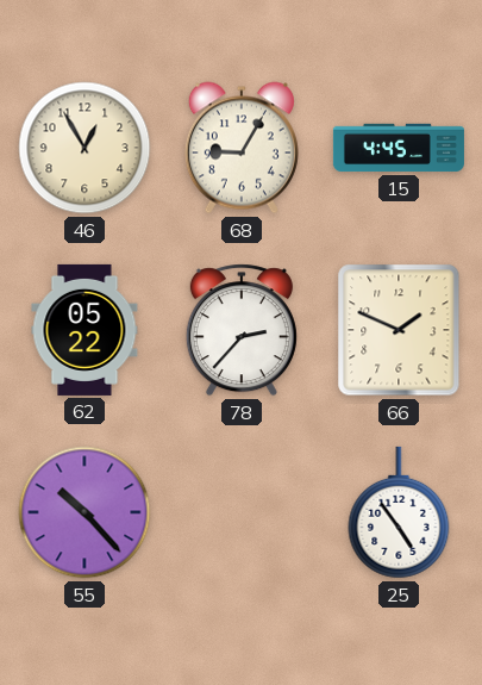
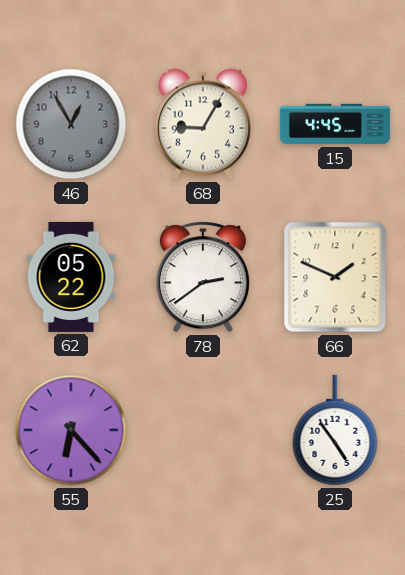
46 dial: cream -> grey (71, 124)
78: 2:37 -> 2:39 (203, 277)
55: 10:23 -> 6:23 (71, 430)
